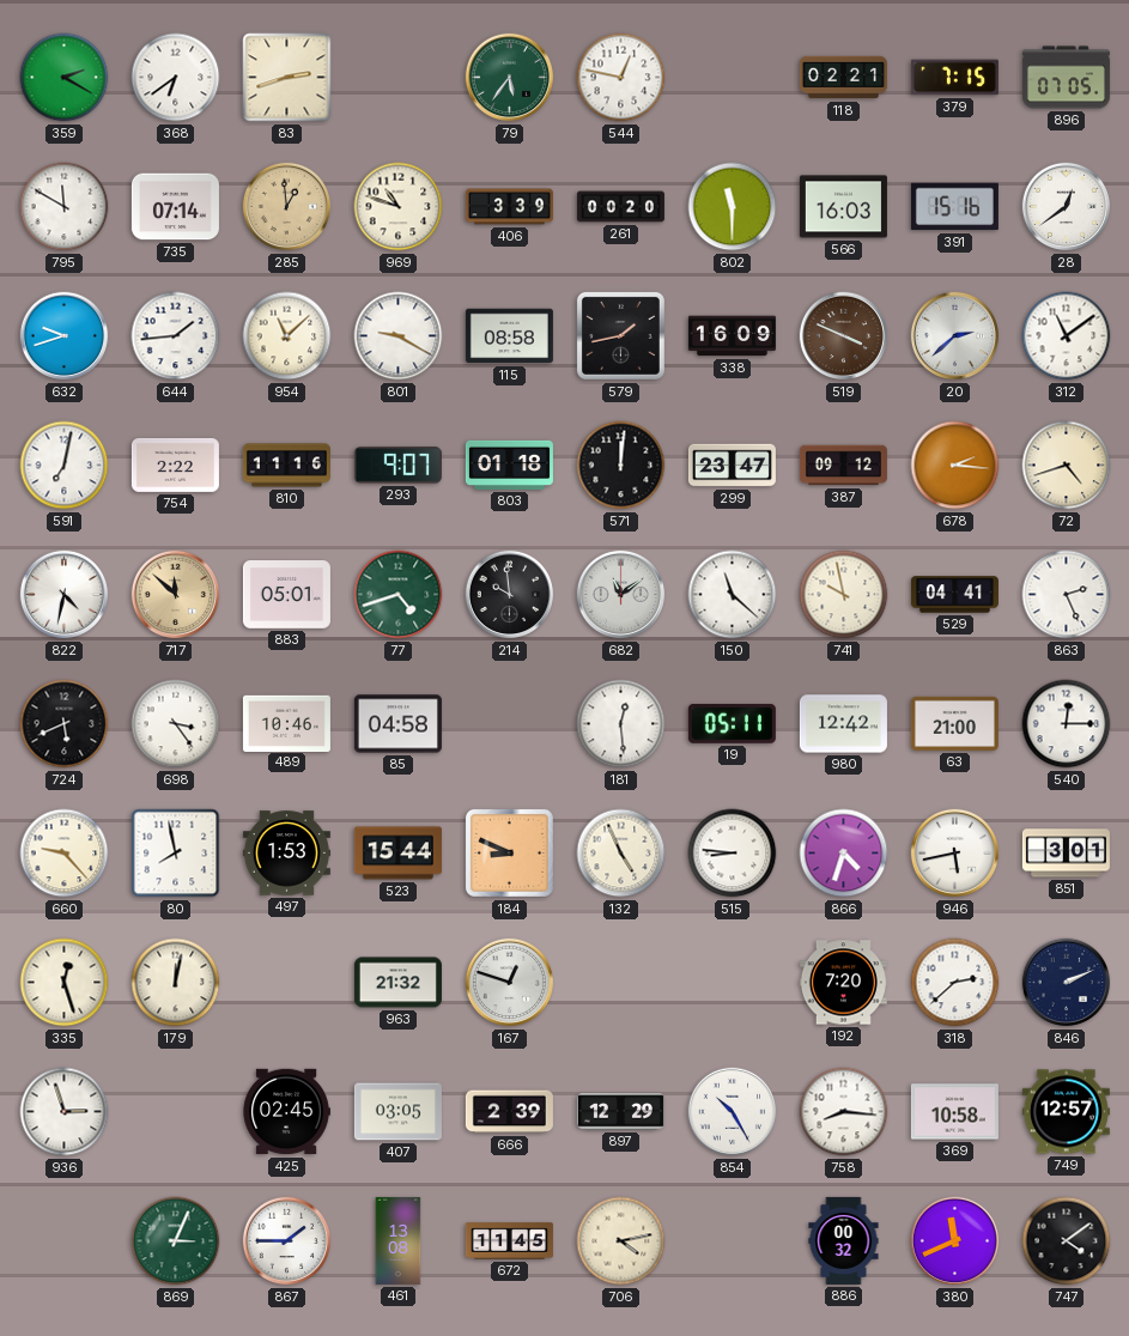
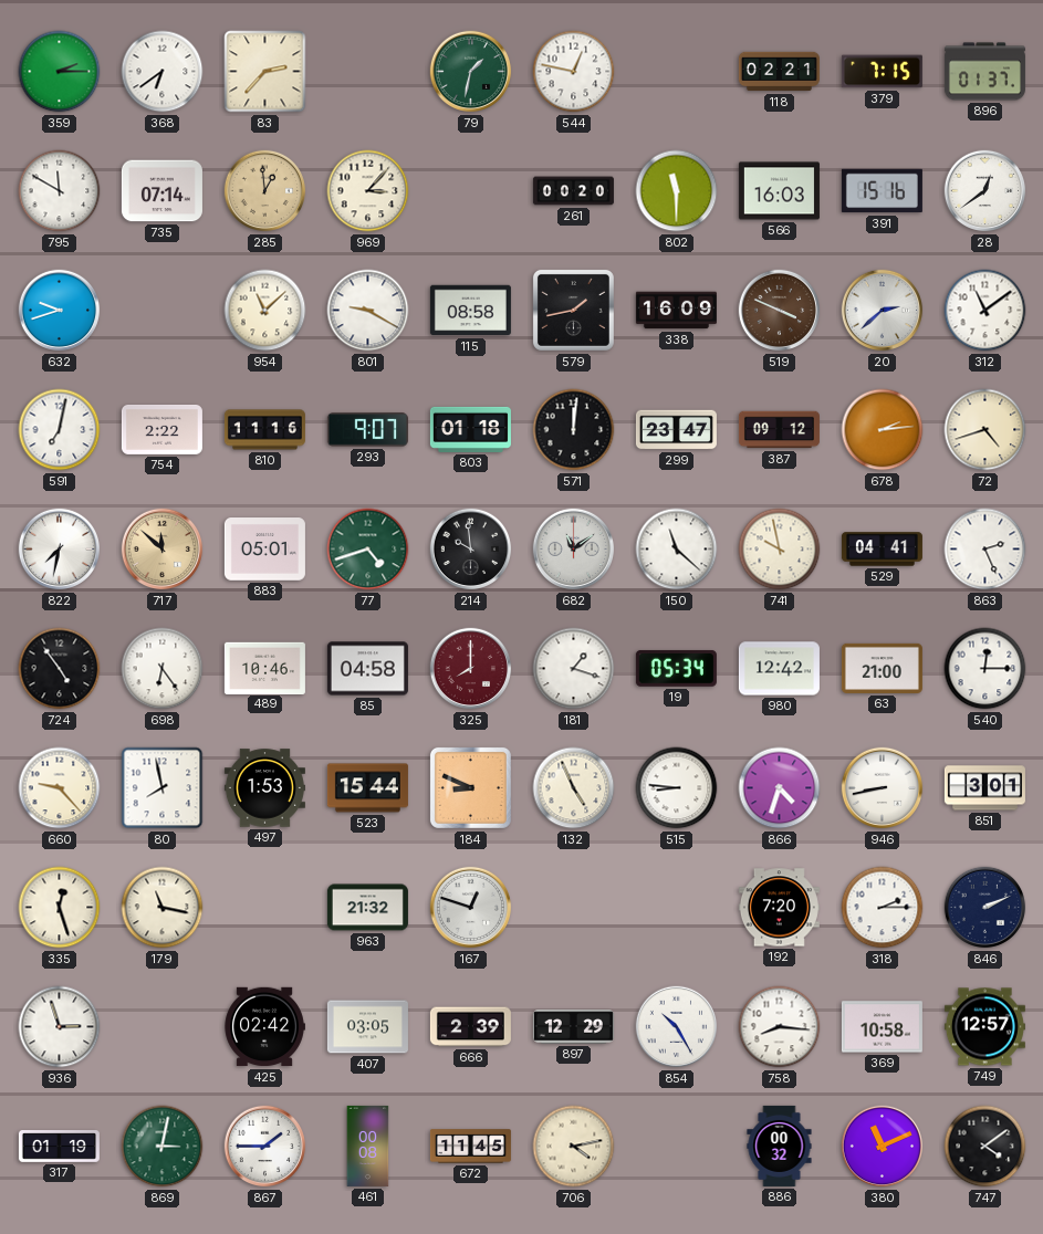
359: 2:20 -> 2:15 (60, 72)
83: 2:42 -> 2:37 (265, 72)
79: 5:36 -> 1:32 (471, 72)
896: 07:05 -> 01:37 (984, 72)
969: 10:48 -> 3:07 (368, 191)
406: 3:39 -> none (509, 207)
644: 1:44 -> none (176, 336)
678: 2:16 -> 2:14 (883, 430)
822: 4:32 -> 7:32 (60, 550)
724: 5:41 -> 4:54 (60, 669)
698: 3:24 -> 6:24 (163, 669)
325: none -> 8:00 (471, 669)
181: 12:29 -> 1:18 (574, 669)
19: 05:11 -> 05:34 (676, 668)
946: 5:43 -> 8:43 (883, 788)
179: 12:02 -> 11:17 (163, 908)
318: 2:38 -> 2:15 (883, 908)
425: 02:45 -> 02:42 (264, 1027)
317: none -> 01:19 (59, 1147)
869: 3:04 -> 3:02 (163, 1147)
461: 13:08 -> 00:08 (368, 1146)
380: 11:41 -> 11:11 (883, 1147)
